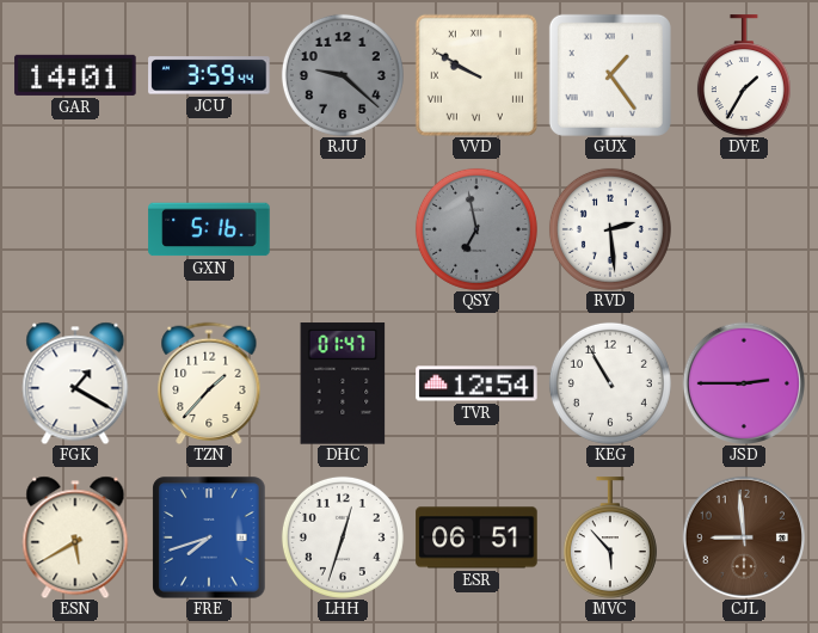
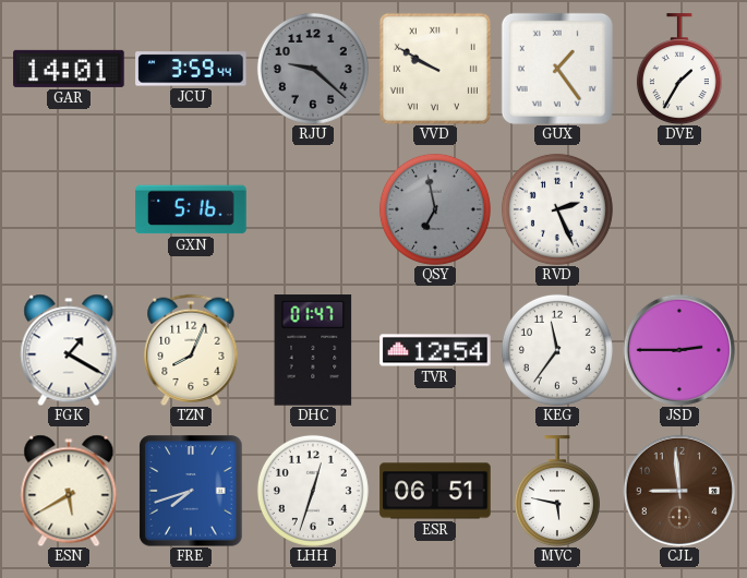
RVD: 2:29 -> 2:26 (557, 209)
TZN: 1:37 -> 8:04 (191, 350)
KEG: 10:55 -> 11:36 (557, 350)
MVC: 5:53 -> 5:47 (557, 491)
